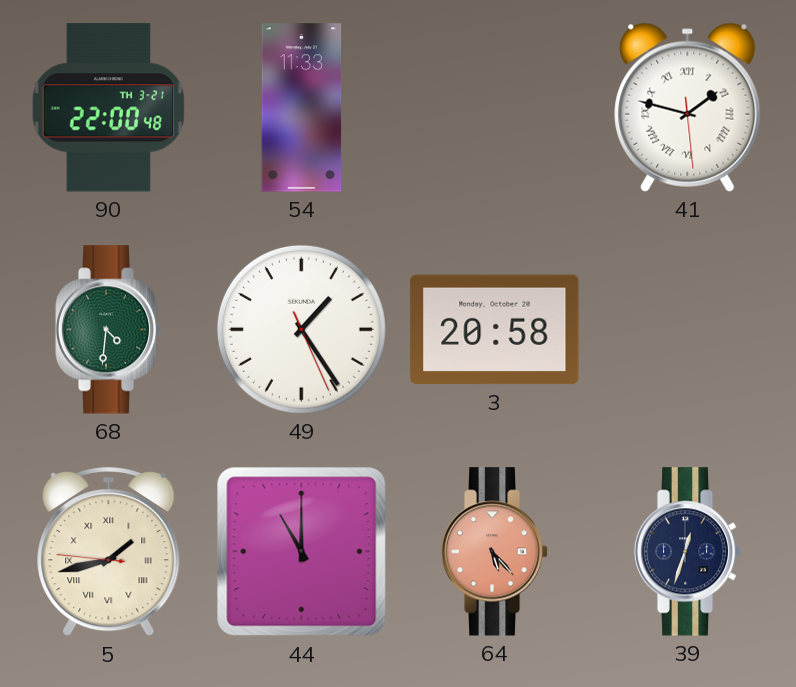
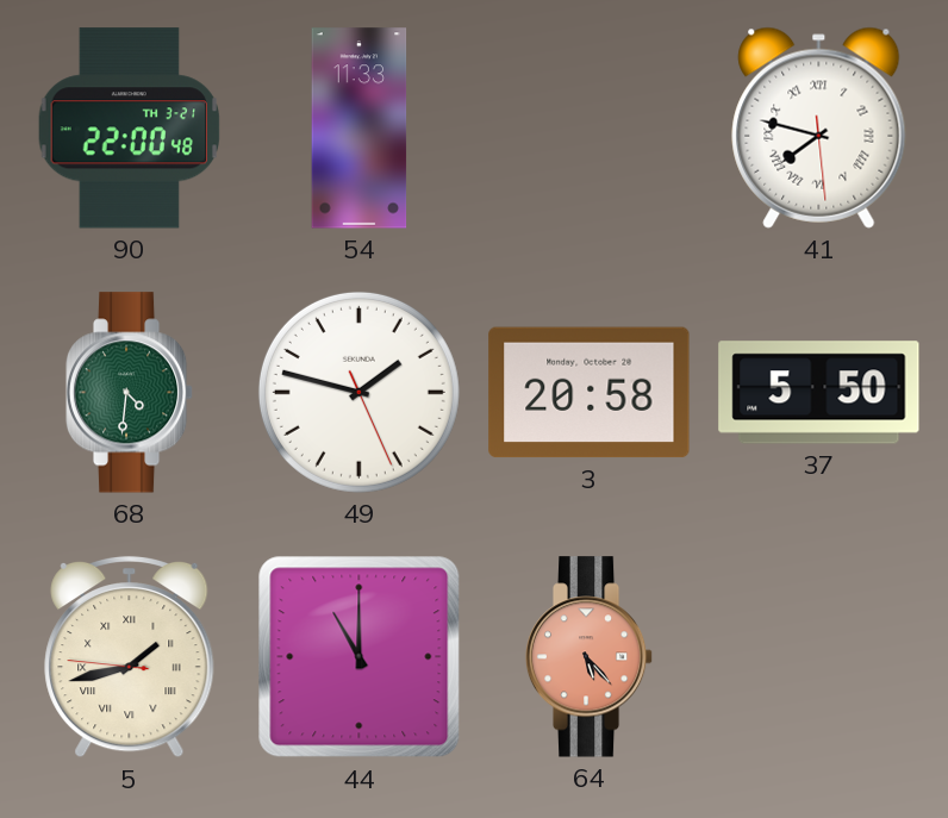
41: 1:47 -> 7:47 (819, 127)
49: 1:24 -> 1:47 (358, 392)
37: none -> 5:50 (819, 393)
39: 12:33 -> none (688, 552)
